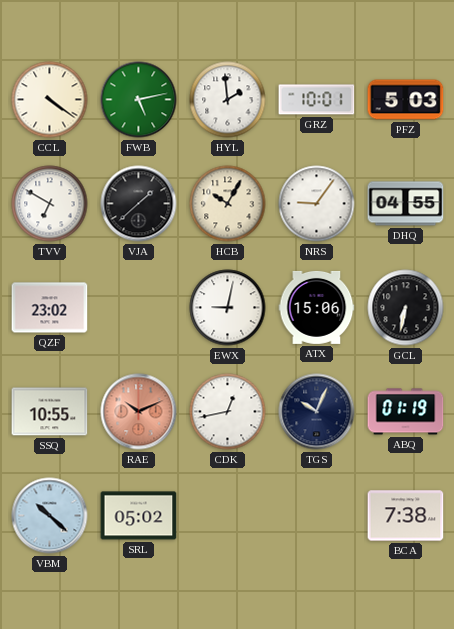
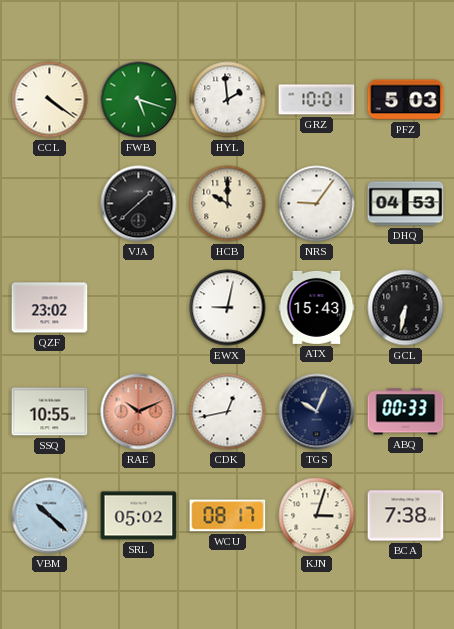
FWB: 5:13 -> 5:18 (139, 100)
TVV: 6:50 -> none (50, 204)
HCB: 10:05 -> 10:00 (228, 204)
DHQ: 04:55 -> 04:53 (406, 204)
ATX: 15:06 -> 15:43 (317, 307)
ABQ: 01:19 -> 00:33 (406, 412)
WCU: none -> 08:17 (228, 516)
KJN: none -> 3:03 (317, 516)
